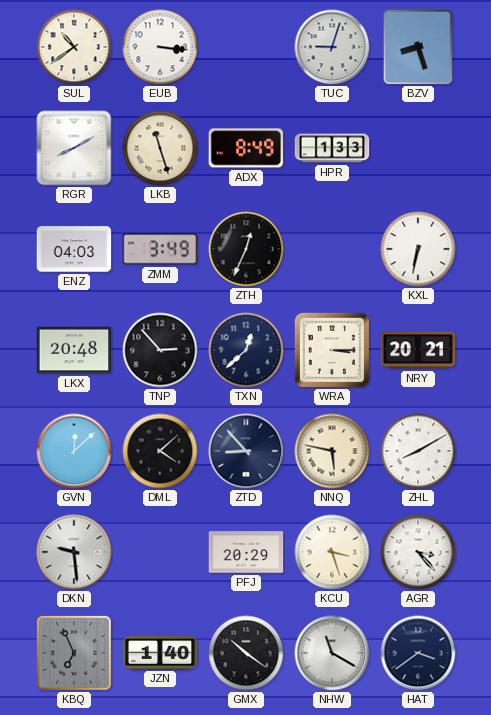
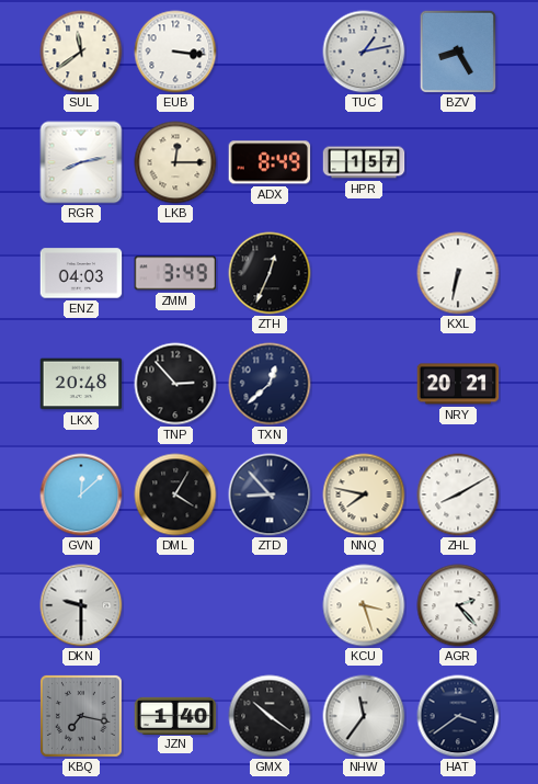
SUL: 10:39 -> 11:39 (81, 52)
TUC: 9:03 -> 1:13 (364, 52)
BZV: 8:27 -> 8:25 (457, 50)
RGR: 8:10 -> 8:13 (81, 162)
LKB: 11:27 -> 12:15 (175, 162)
HPR: 1:33 -> 1:57 (364, 162)
WRA: 3:15 -> none (332, 350)
DML: 4:08 -> 4:05 (175, 495)
NNQ: 5:47 -> 7:47 (364, 495)
DKN: 9:29 -> 9:30 (81, 605)
PFJ: 20:29 -> none (246, 552)
AGR: 3:23 -> 2:23 (458, 605)
KBQ: 6:56 -> 7:17 (82, 717)
NHW: 11:20 -> 11:36 (364, 716)
